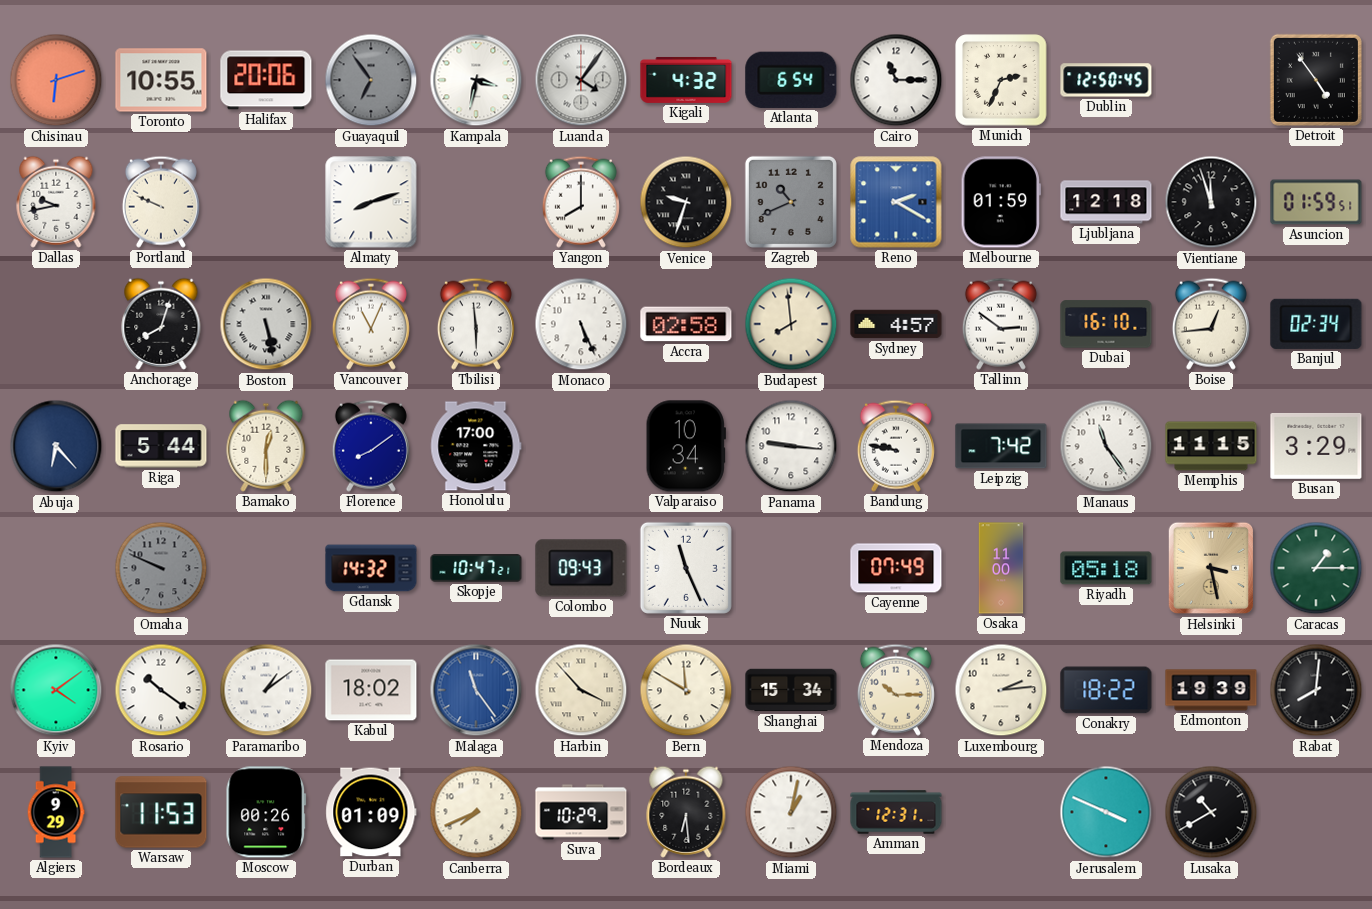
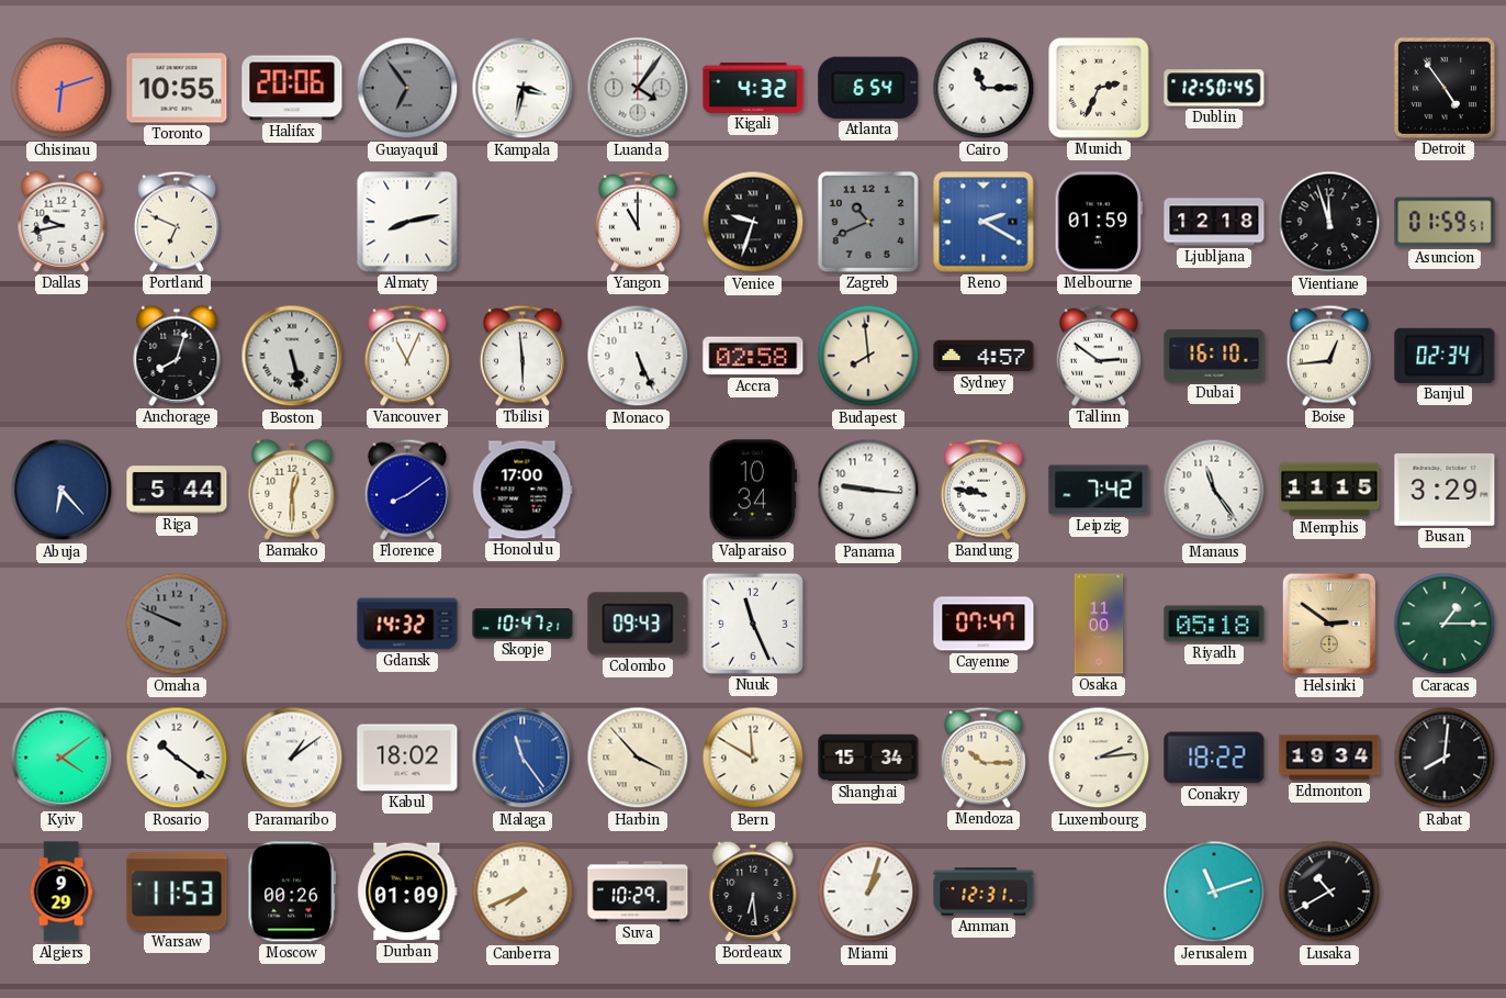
Portland: 9:49 -> 6:49 (177, 222)
Almaty: 8:12 -> 8:13 (407, 222)
Yangon: 8:00 -> 11:00 (638, 222)
Cayenne: 07:49 -> 07:47 (984, 624)
Helsinki: 3:28 -> 2:51 (1328, 624)
Edmonton: 19:39 -> 19:34 (1329, 758)
Miami: 1:02 -> 1:03 (868, 892)
Jerusalem: 3:49 -> 11:12 (1214, 892)
